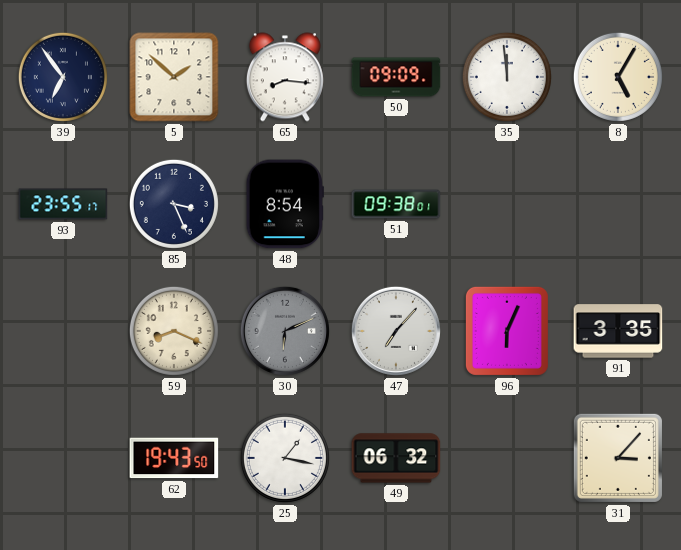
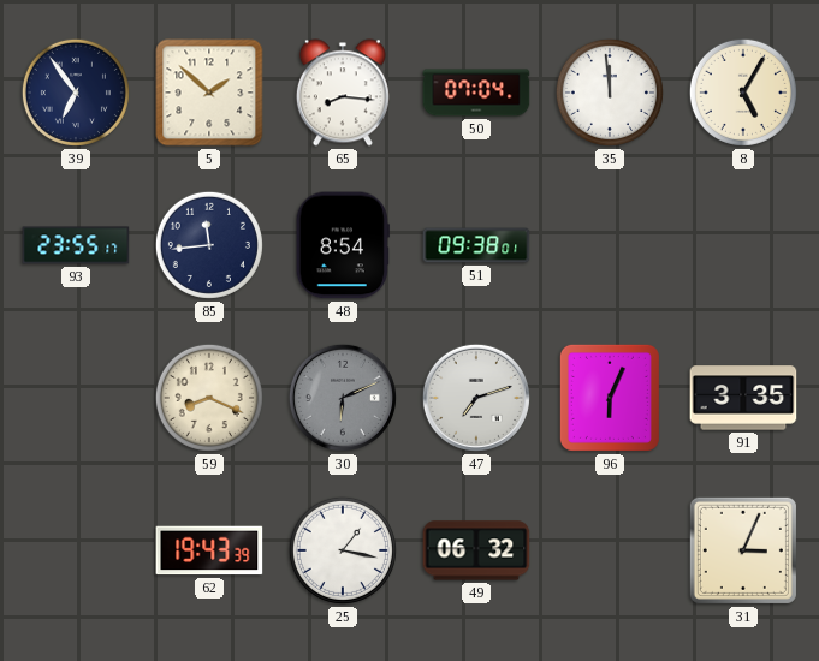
50: 09:09 -> 07:04 (476, 93)
85: 3:26 -> 11:44 (209, 245)
47: 7:07 -> 7:12 (476, 398)
62: 19:43:50 -> 19:43:39 (209, 550)
31: 3:07 -> 3:04 (743, 550)
